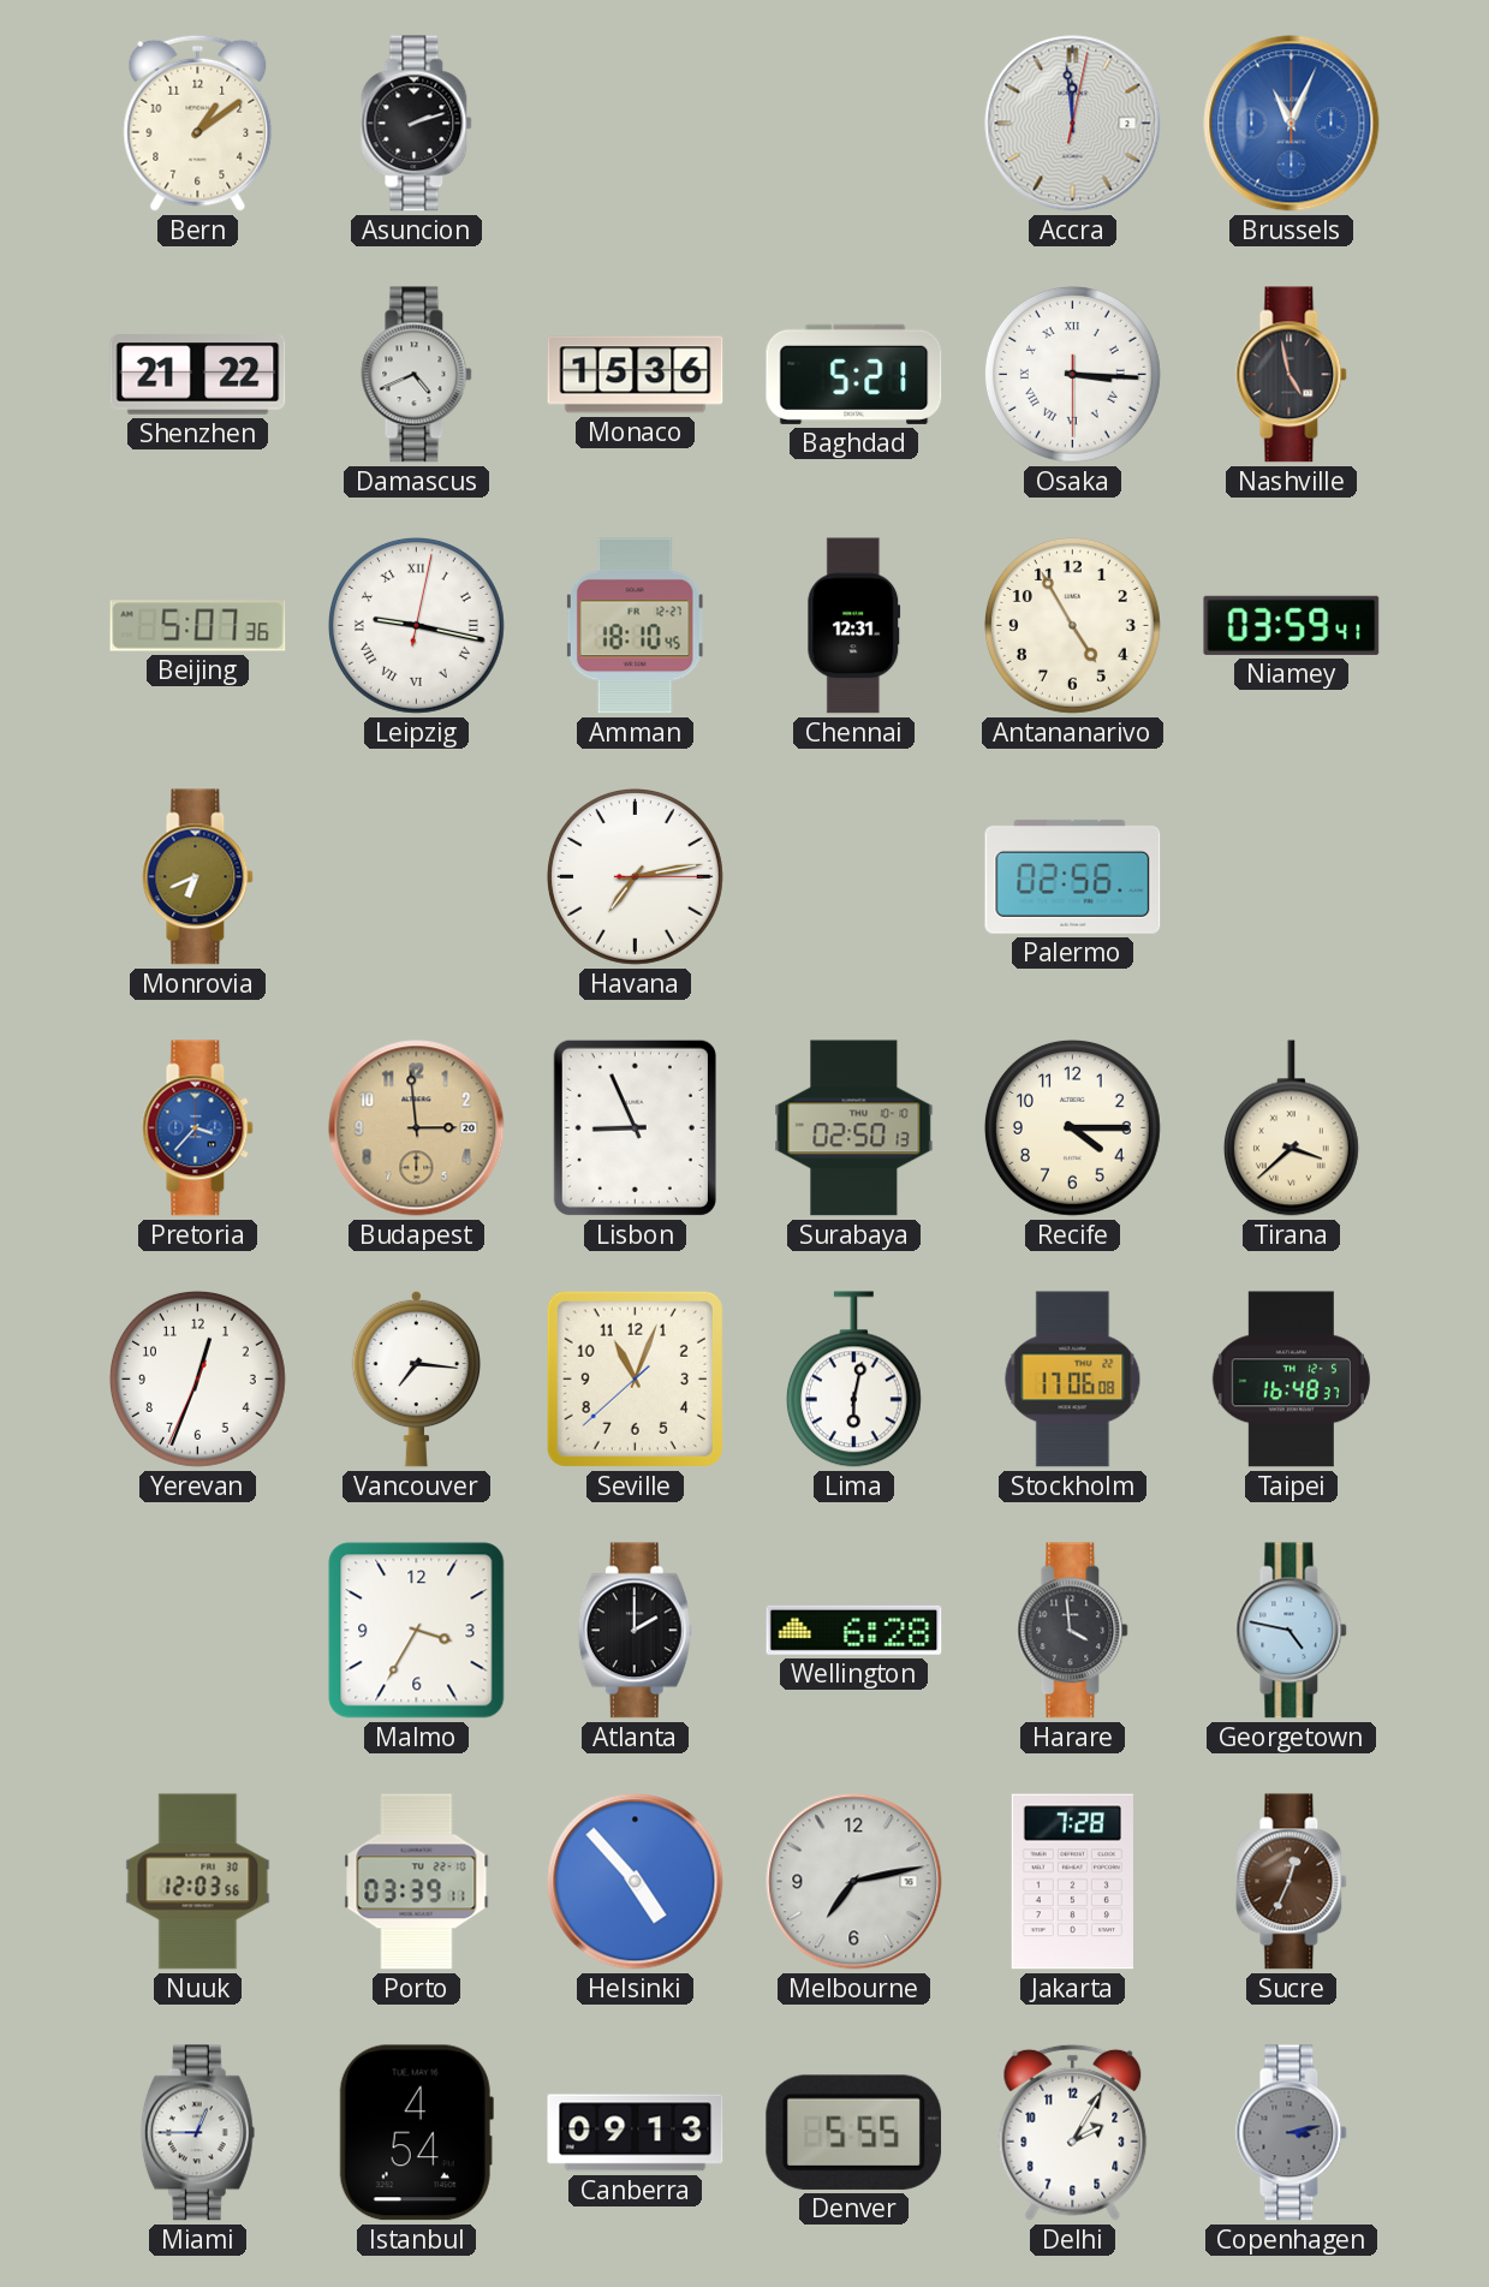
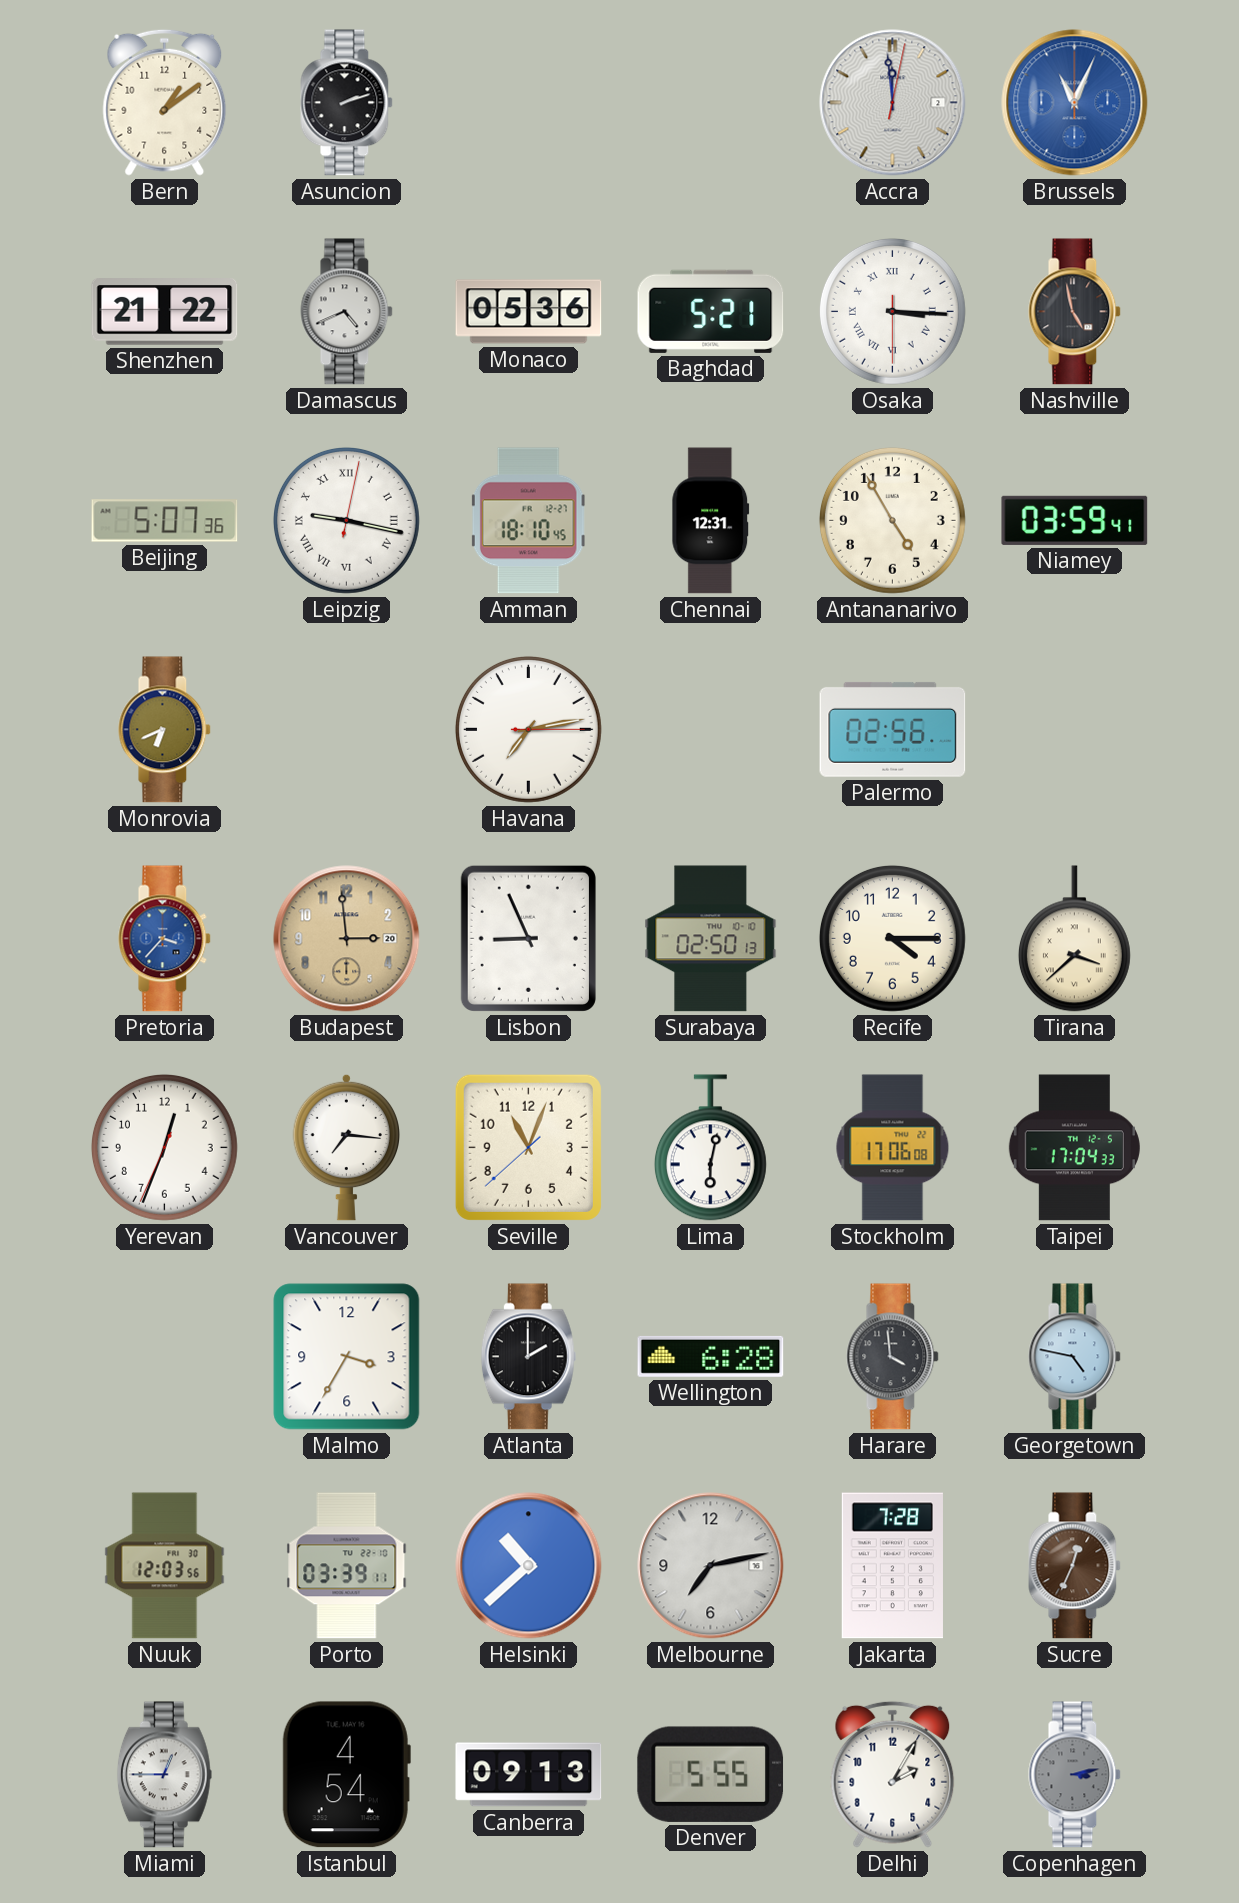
Monaco: 15:36 -> 05:36 (529, 312)
Taipei: 16:48 -> 17:04 (1074, 1148)
Helsinki: 4:53 -> 10:38 (529, 1566)
